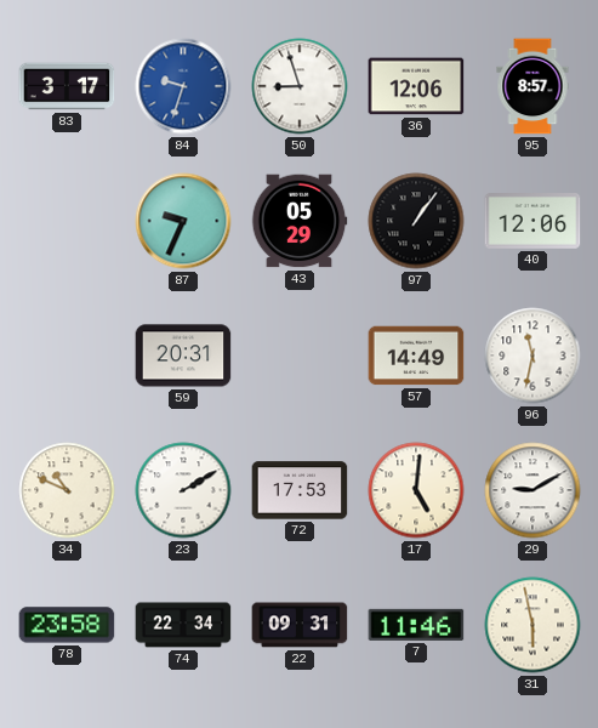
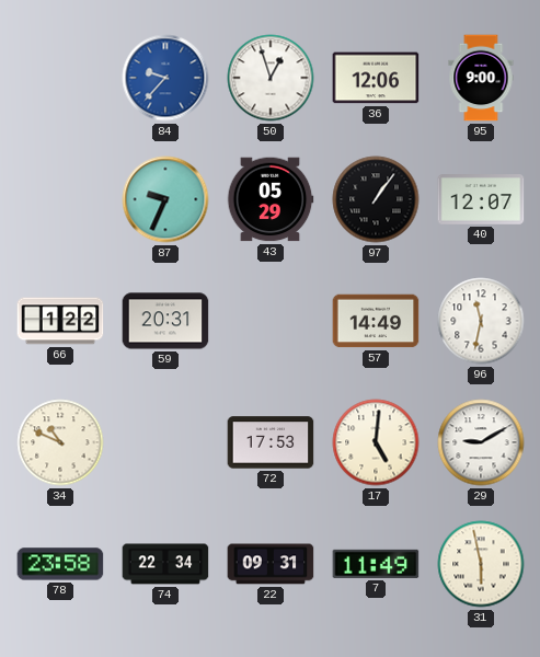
83: 3:17 -> none (67, 86)
84: 9:33 -> 9:37 (165, 78)
50: 8:57 -> 12:57 (271, 78)
95: 8:57 -> 9:00 (481, 78)
40: 12:06 -> 12:07 (481, 200)
66: none -> 1:22 (60, 321)
23: 2:10 -> none (183, 490)
7: 11:46 -> 11:49 (376, 564)
